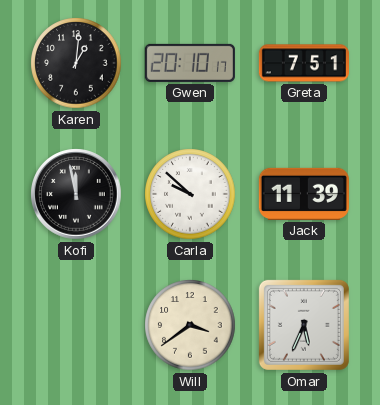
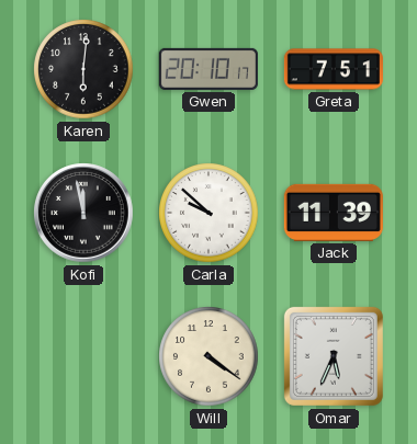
Karen: 1:01 -> 6:01 (83, 69)
Will: 3:39 -> 4:21 (208, 356)
